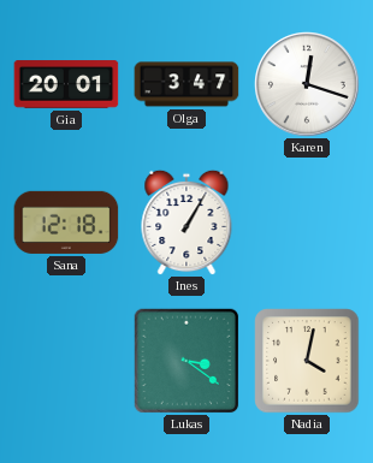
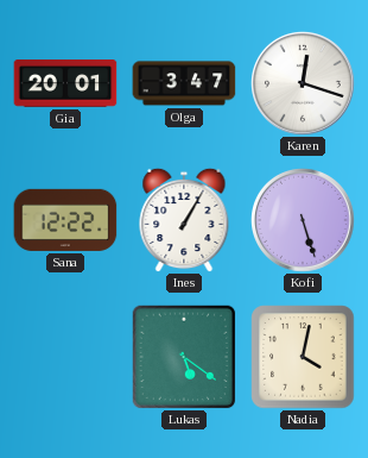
Sana: 12:18 -> 12:22 (65, 220)
Kofi: none -> 5:27 (304, 221)
Lukas: 3:21 -> 5:21 (184, 357)
